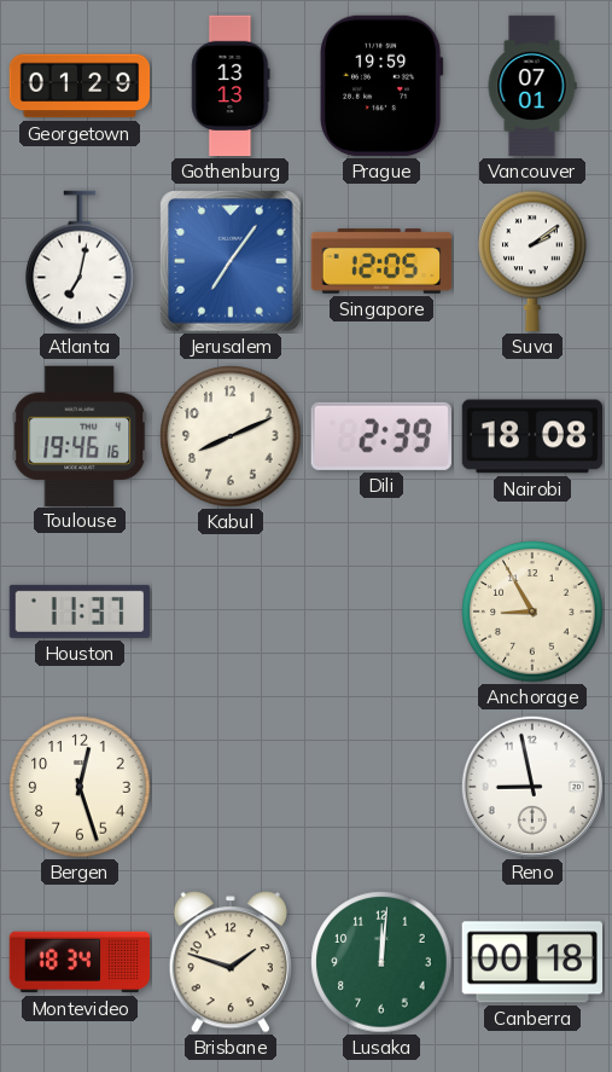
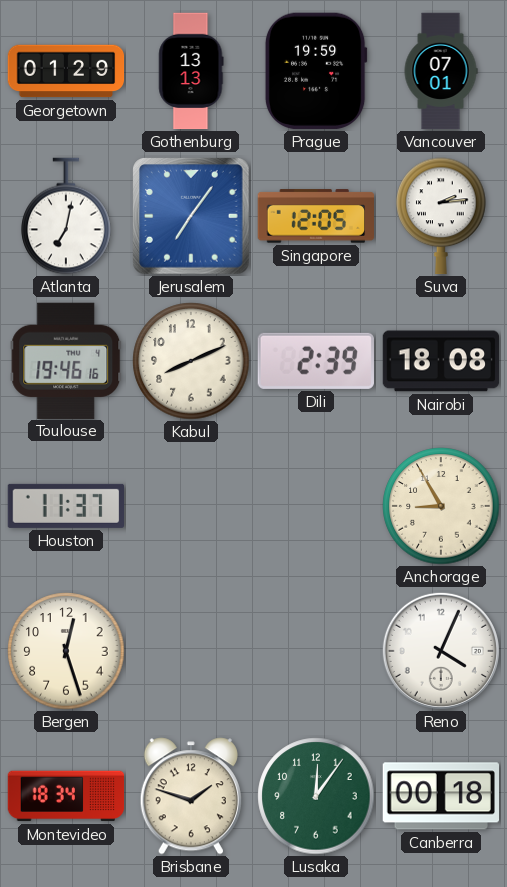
Suva: 2:09 -> 2:14 (441, 216)
Reno: 8:58 -> 4:04 (441, 651)
Lusaka: 12:01 -> 12:06 (316, 796)
